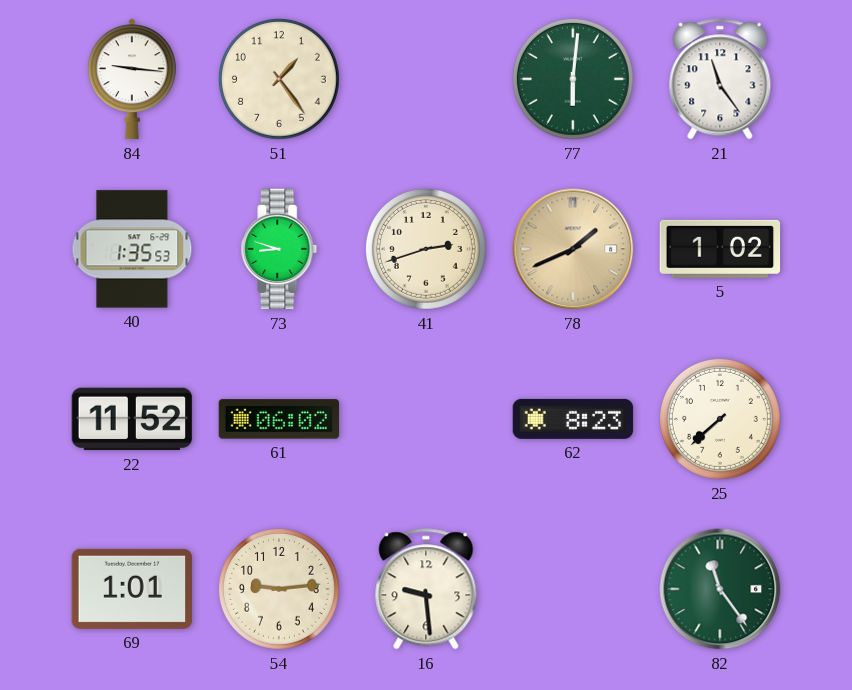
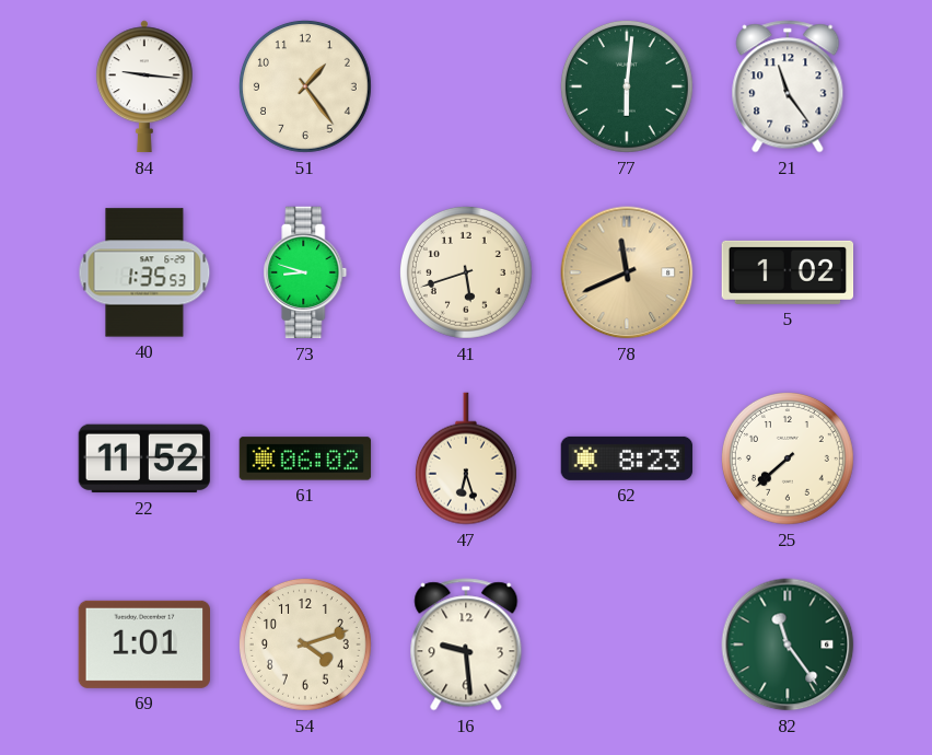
41: 2:42 -> 5:42 (466, 272)
78: 1:41 -> 11:41 (627, 272)
47: none -> 6:27 (466, 458)
54: 9:14 -> 4:12 (305, 644)
